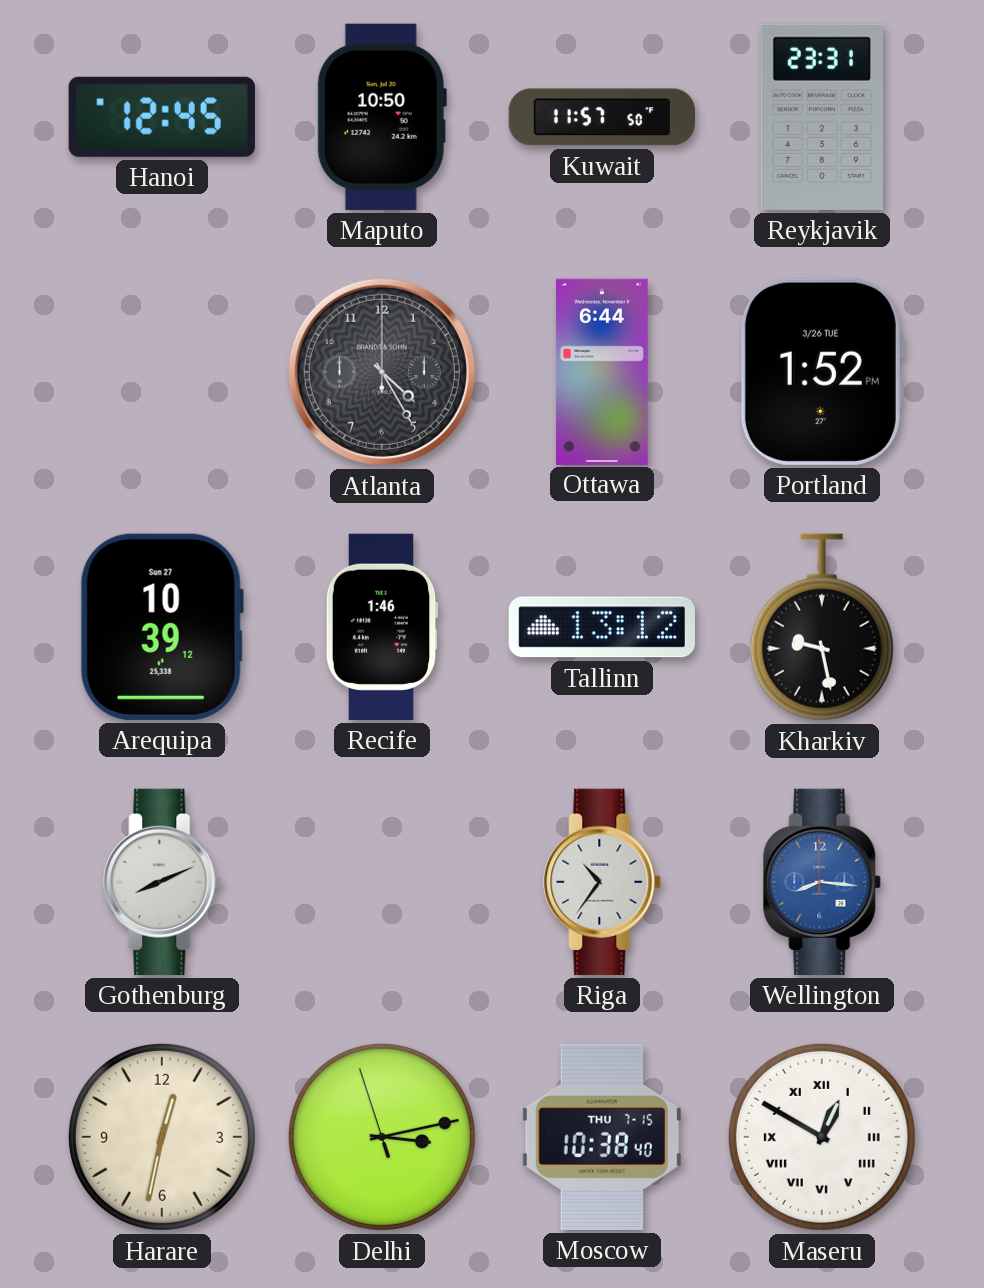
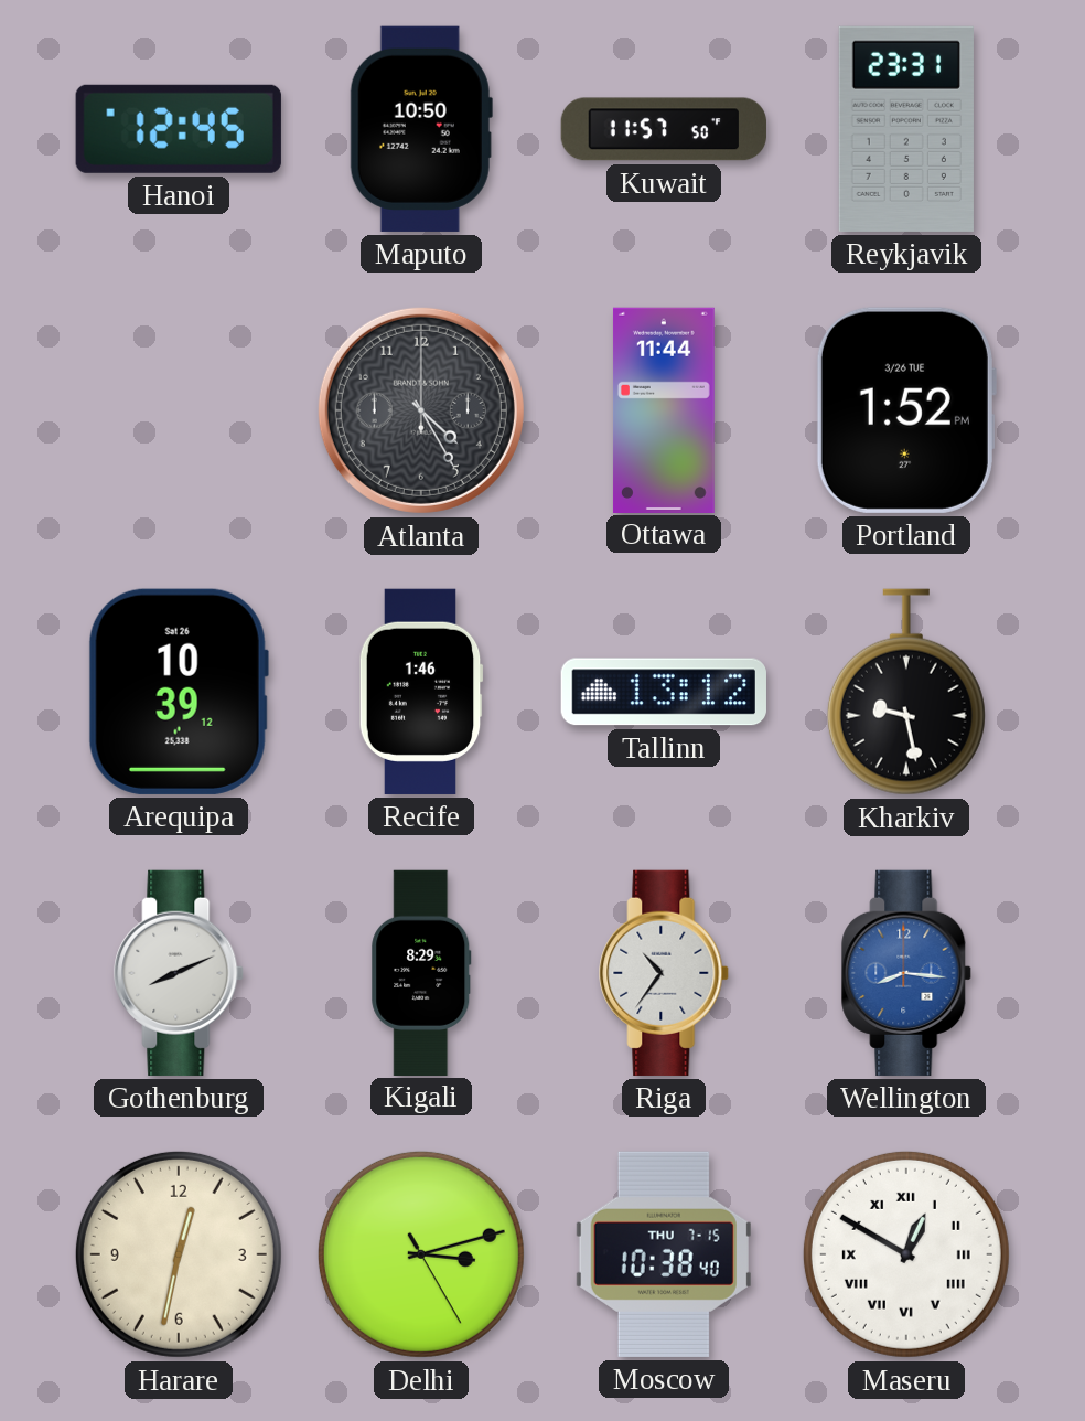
Ottawa: 6:44 -> 11:44 (664, 409)
Arequipa date: Sun 27 -> Sat 26 (179, 692)
Kigali: none -> 8:29 (421, 972)
Delhi: 3:12:57 -> 3:12:25 (421, 1254)
